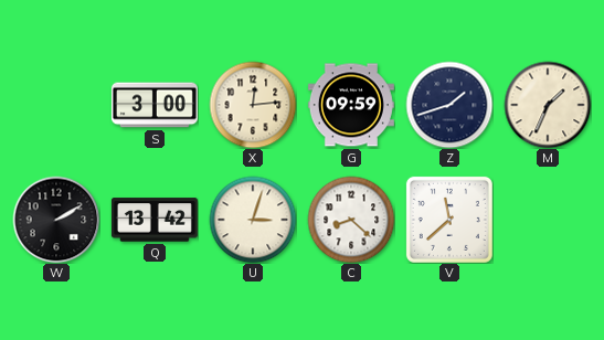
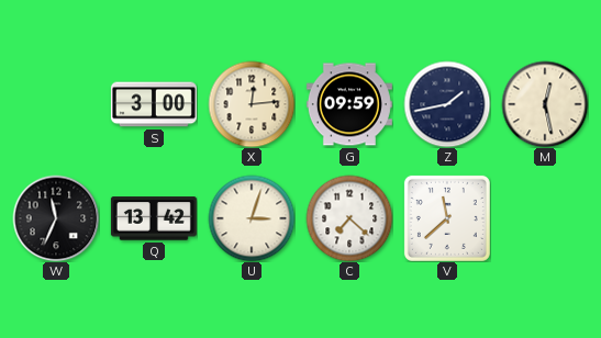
Z: 1:42 -> 1:43 (447, 104)
M: 1:34 -> 12:28 (545, 104)
W: 2:10 -> 11:34 (56, 218)
C: 8:22 -> 7:22 (349, 218)
